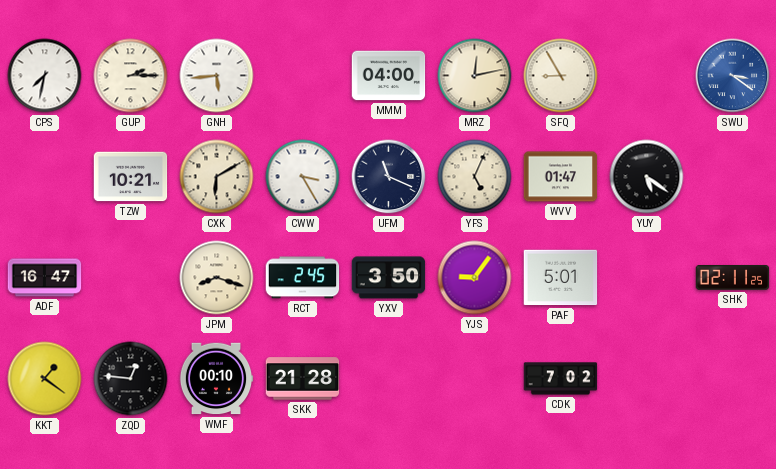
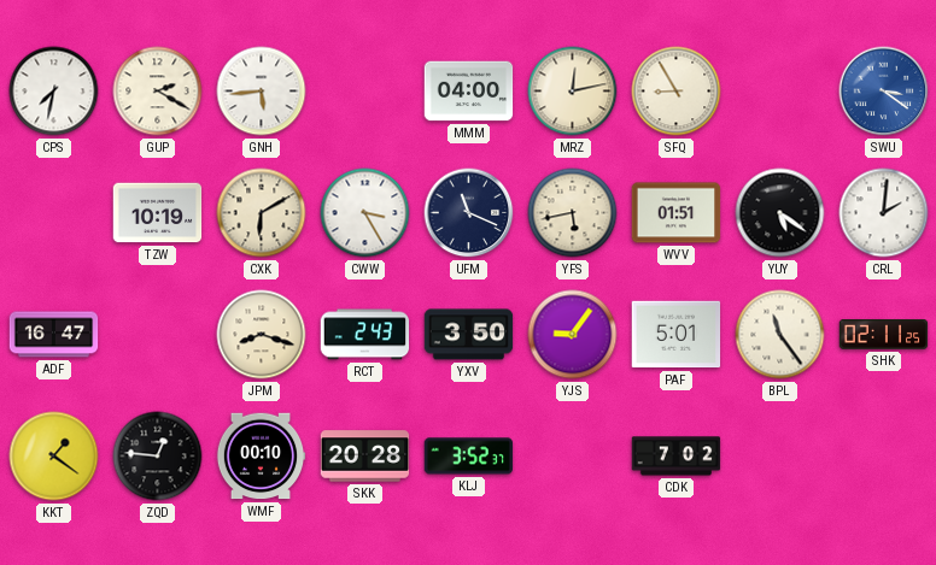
GUP: 2:15 -> 2:20 (158, 92)
TZW: 10:21 -> 10:19 (158, 213)
YFS: 5:04 -> 5:43 (573, 213)
WVV: 01:47 -> 01:51 (677, 213)
CRL: none -> 2:01 (884, 213)
RCT: 2:45 -> 2:43 (365, 335)
BPL: none -> 11:24 (780, 335)
SKK: 21:28 -> 20:28 (365, 457)
KLJ: none -> 3:52 (469, 457)
